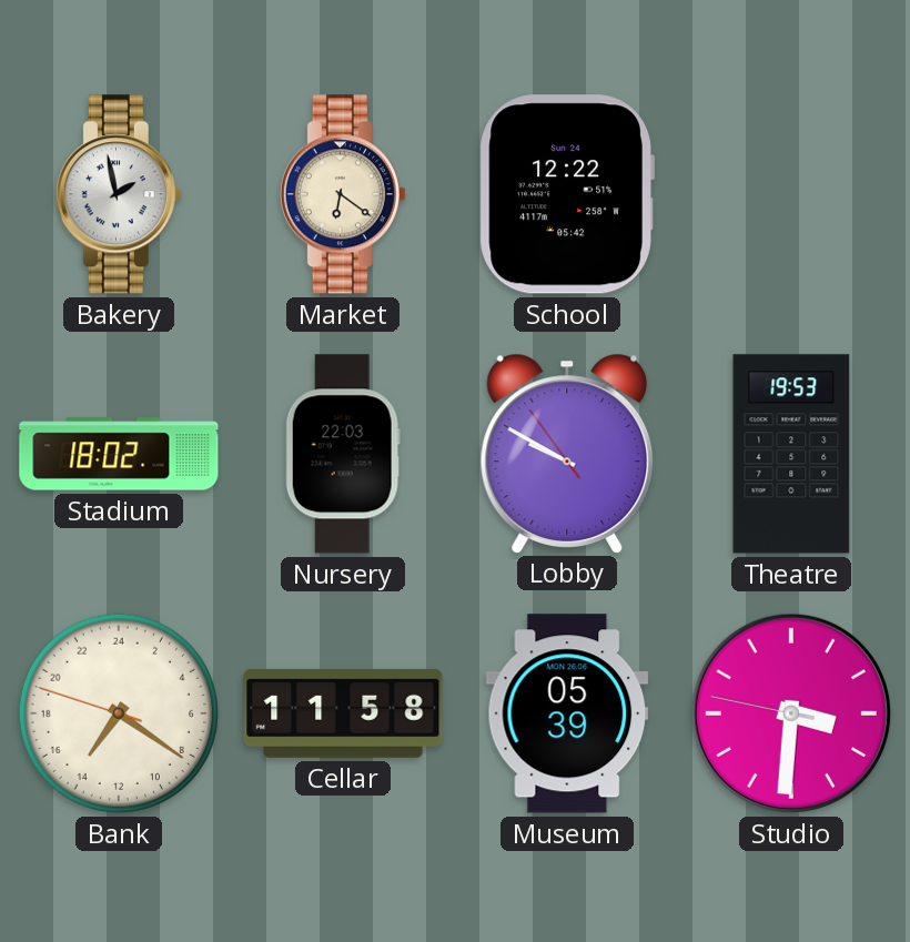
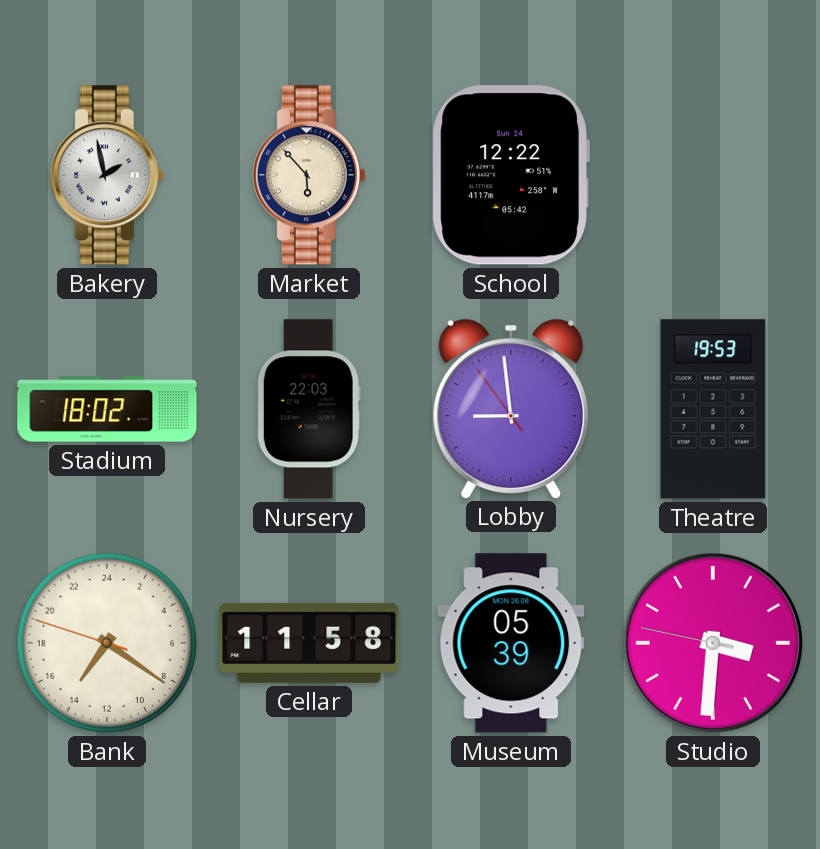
Market: 6:21 -> 5:53 (309, 175)
Lobby: 9:49 -> 8:58 (511, 408)
